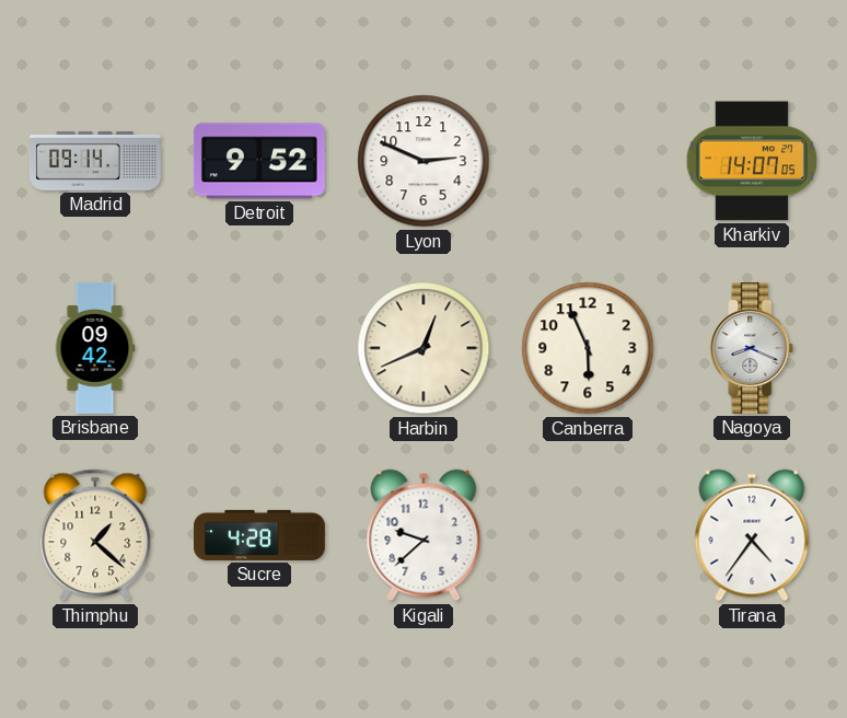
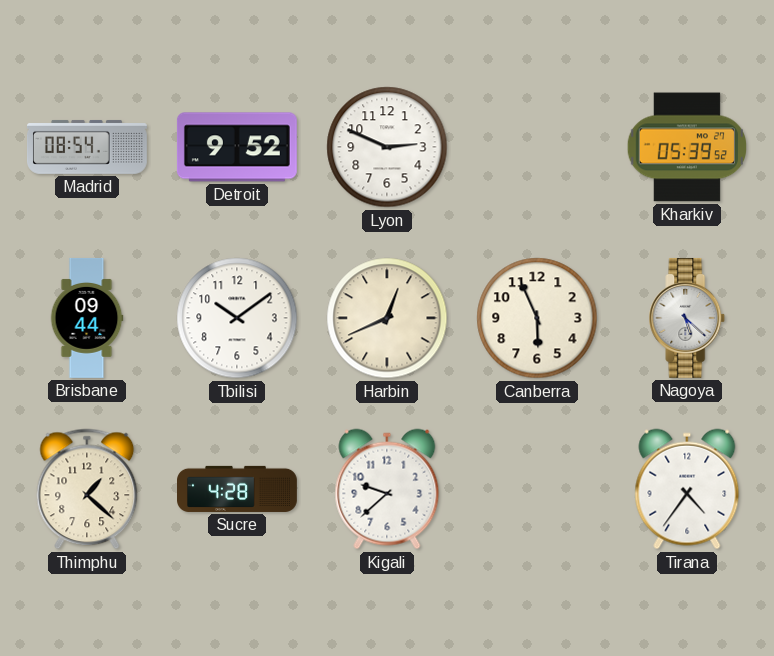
Madrid: 09:14 -> 08:54 (88, 147)
Kharkiv: 14:07 -> 05:39 (686, 147)
Brisbane: 09:42 -> 09:44 (87, 318)
Tbilisi: none -> 10:09 (237, 318)
Nagoya: 8:19 -> 5:22 (687, 318)
